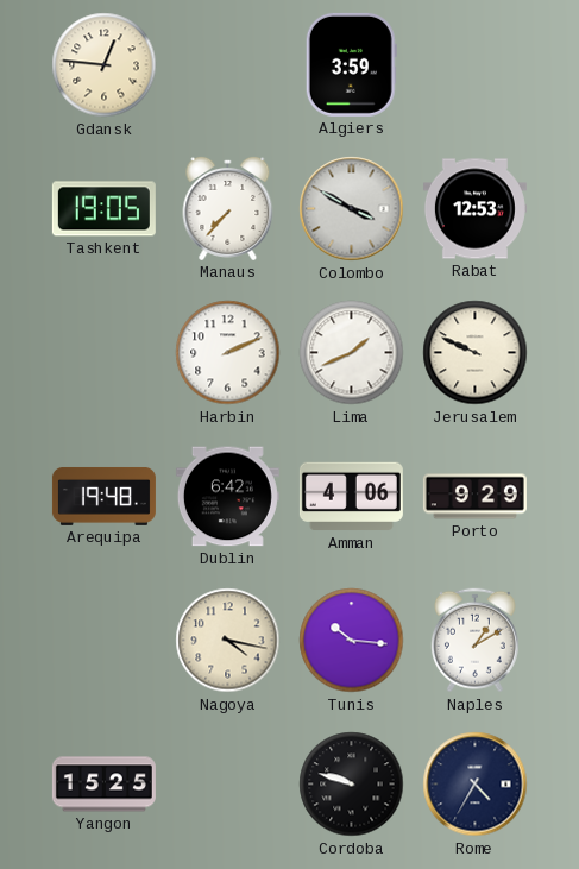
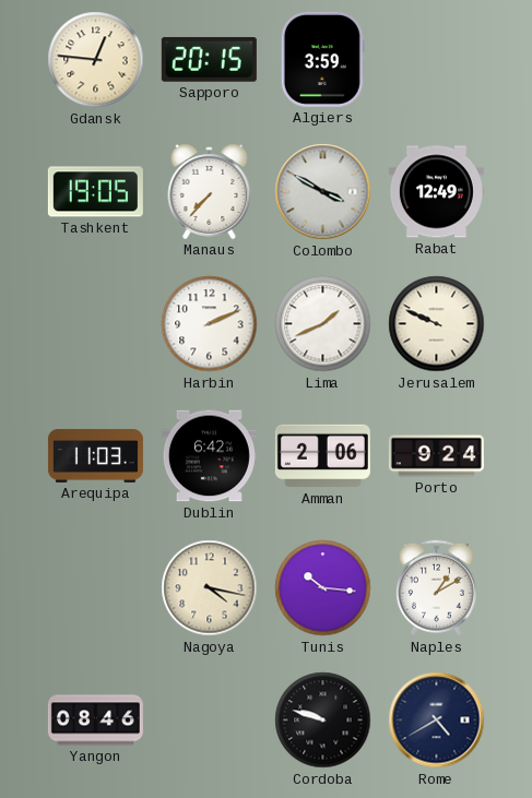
Sapporo: none -> 20:15 (209, 59)
Rabat: 12:53 -> 12:49 (436, 192)
Arequipa: 19:48 -> 11:03 (95, 455)
Amman: 4:06 -> 2:06 (322, 456)
Porto: 9:29 -> 9:24 (436, 456)
Yangon: 15:25 -> 08:46 (95, 720)
Rome: 4:35 -> 4:40 (437, 720)
